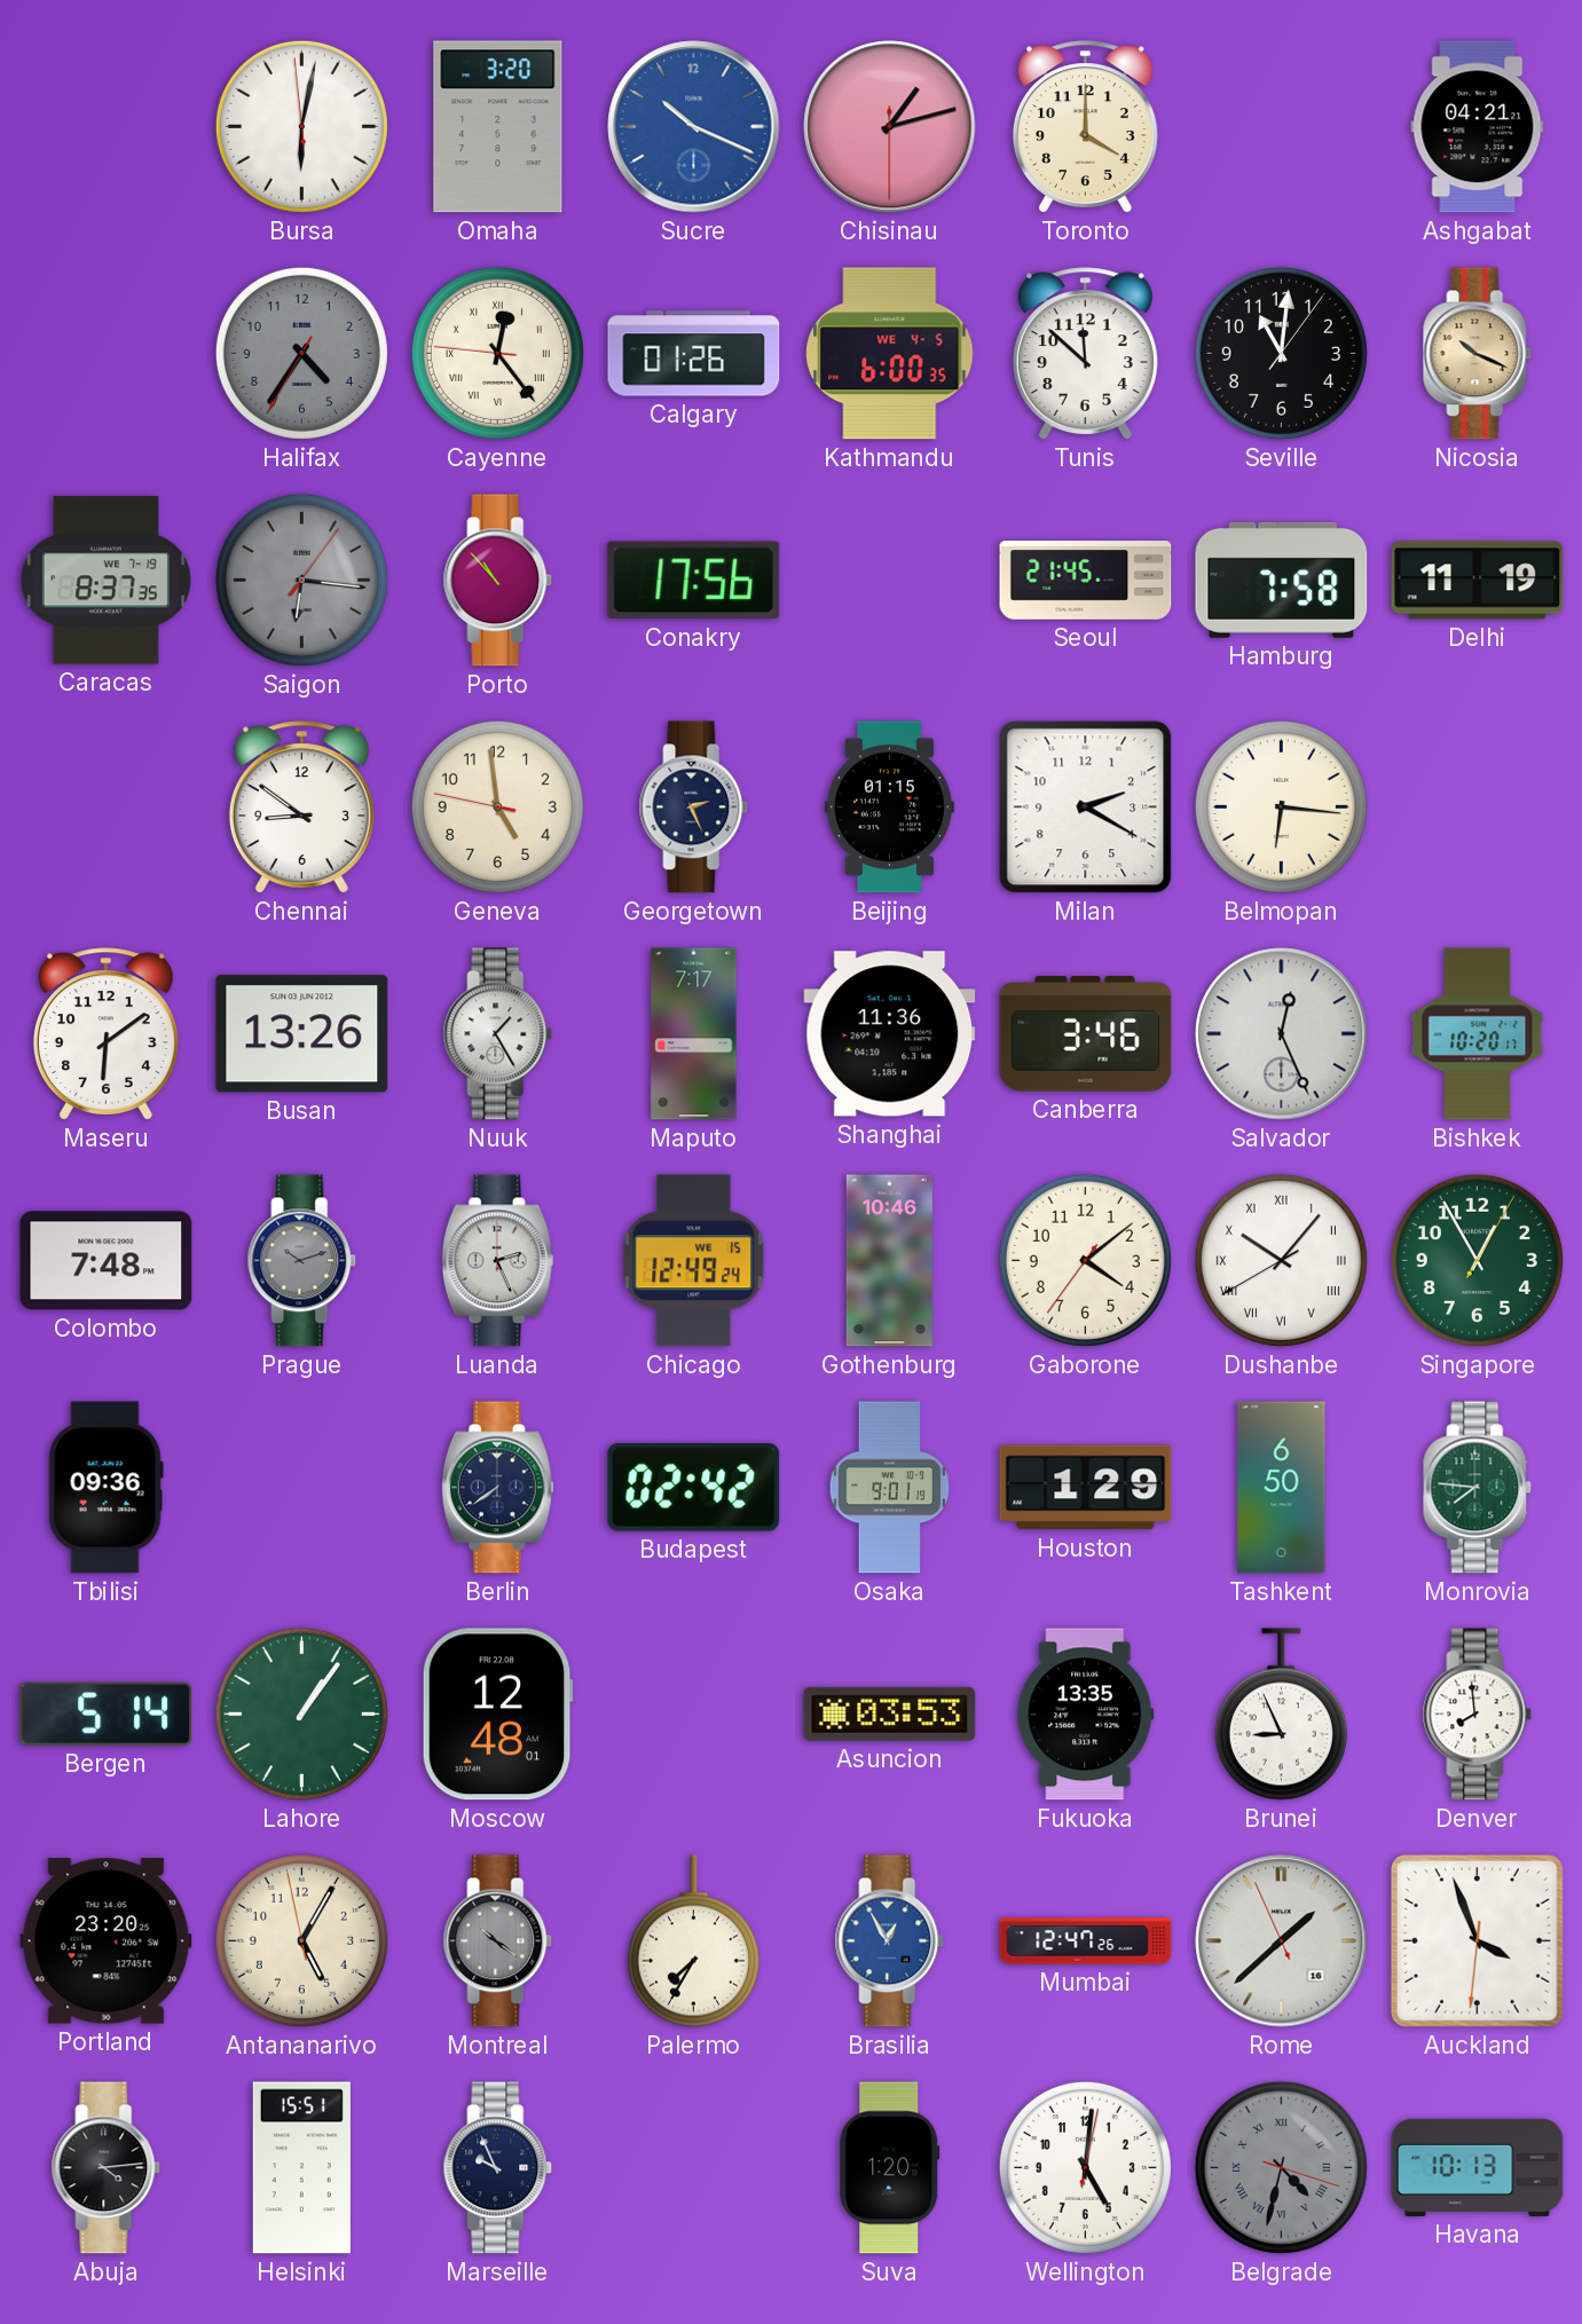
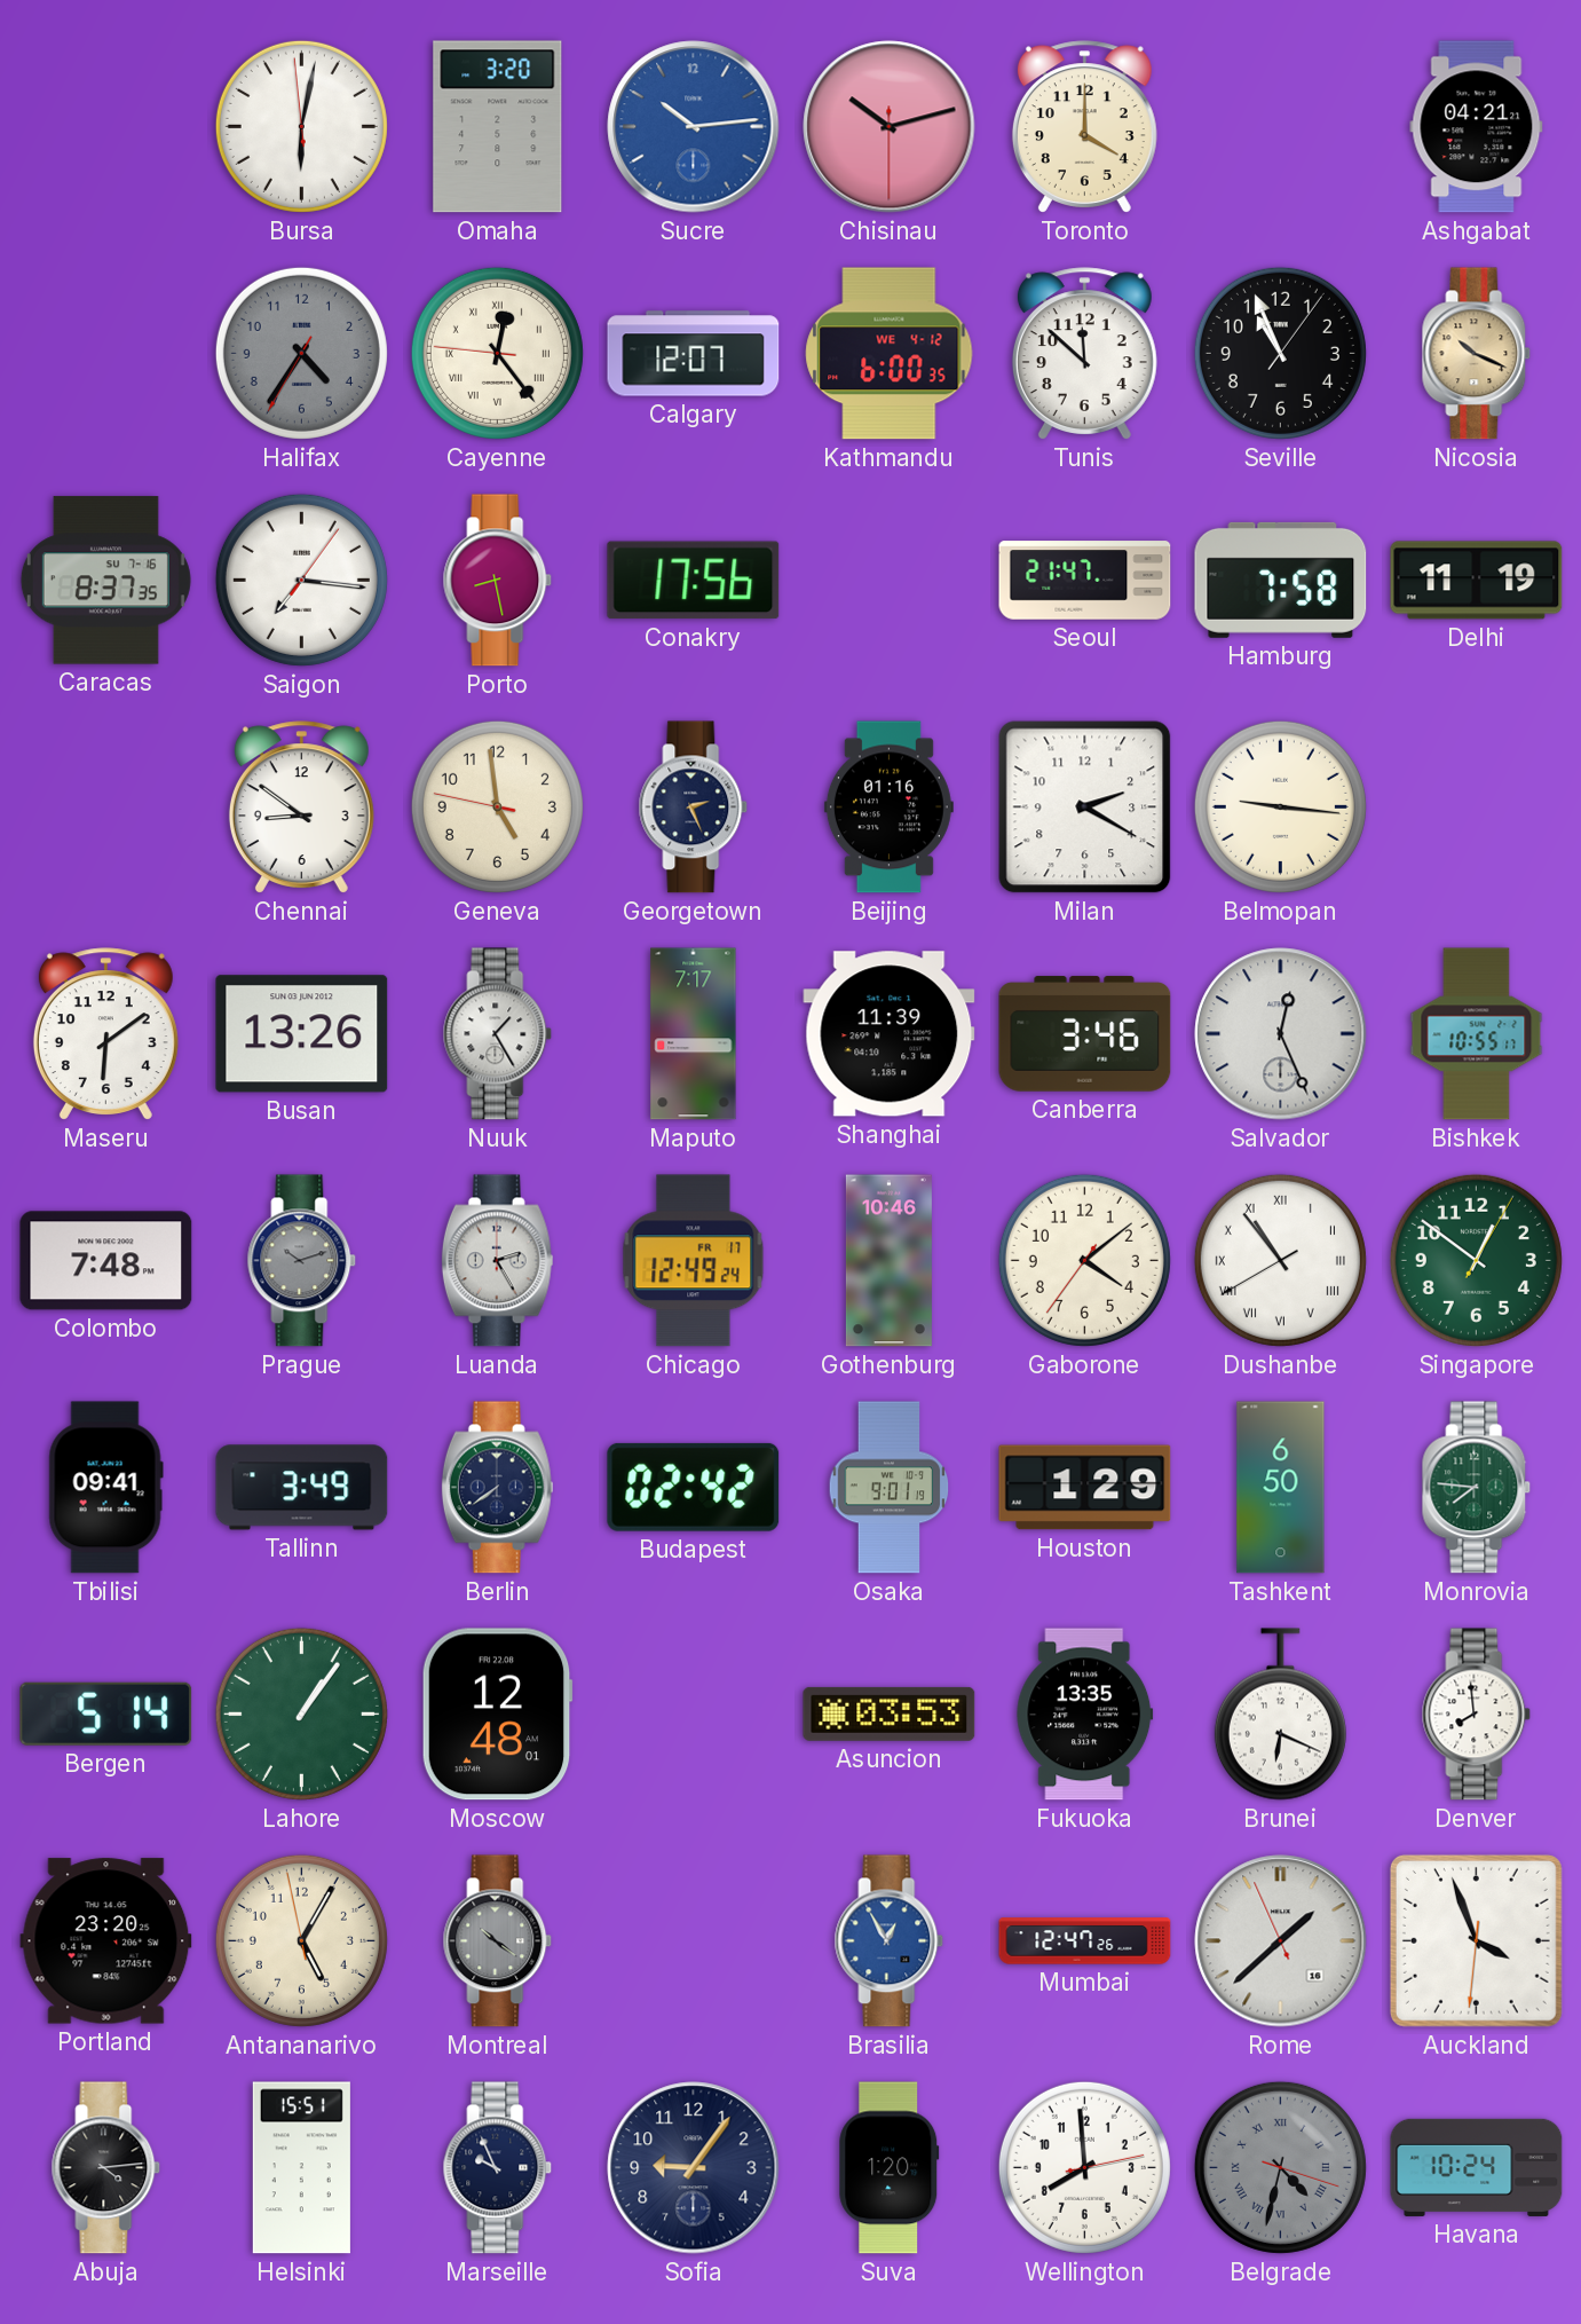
Sucre: 10:19 -> 10:14 (694, 127)
Chisinau: 1:12 -> 10:12 (890, 127)
Calgary: 01:26 -> 12:07 (694, 354)
Kathmandu date: WE 4-5 -> WE 4-12 (890, 354)
Seville: 11:01 -> 10:56 (1280, 353)
Caracas date: WE 7-19 -> SU 7-16 (105, 581)
Saigon: 6:16 -> 7:16 (301, 580)
Saigon dial: grey -> white (301, 580)
Porto: 10:53 -> 8:28 (498, 581)
Seoul: 21:45 -> 21:47 (1085, 581)
Beijing: 01:15 -> 01:16 (888, 808)
Belmopan: 6:16 -> 9:16 (1280, 806)
Shanghai: 11:36 -> 11:39 (890, 1034)
Bishkek: 10:20 -> 10:55 (1477, 1034)
Luanda: 2:26 -> 2:25 (497, 1261)
Chicago date: WE 15 -> FR 17 (694, 1261)
Dushanbe: 10:06 -> 10:53 (1280, 1260)
Singapore: 12:55 -> 12:51 (1476, 1260)
Tbilisi: 09:36 -> 09:41 (105, 1488)
Tallinn: none -> 3:49 (302, 1488)
Brunei: 8:56 -> 6:19 (1280, 1715)
Palermo: 7:35 -> none (693, 1941)
Sofia: none -> 9:06 (694, 2168)
Wellington: 5:01 -> 7:59 (1084, 2167)
Havana: 10:13 -> 10:24 (1477, 2167)
